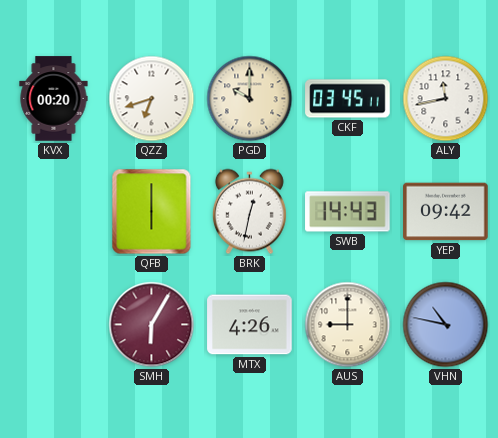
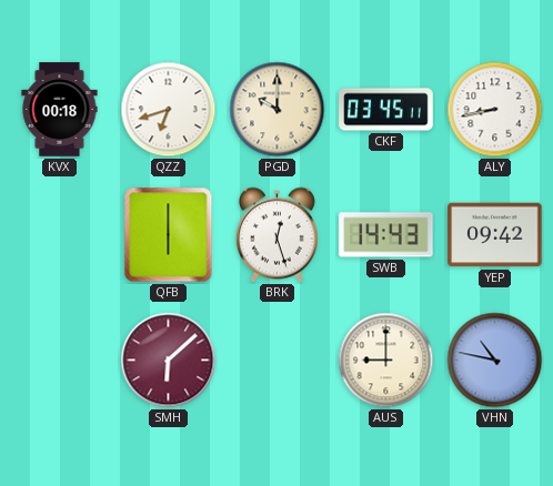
KVX: 00:20 -> 00:18 (60, 110)
ALY: 11:43 -> 8:43 (495, 110)
BRK: 12:32 -> 12:27 (276, 235)
SMH: 6:05 -> 6:08 (169, 361)
MTX: 4:26 -> none (250, 325)
